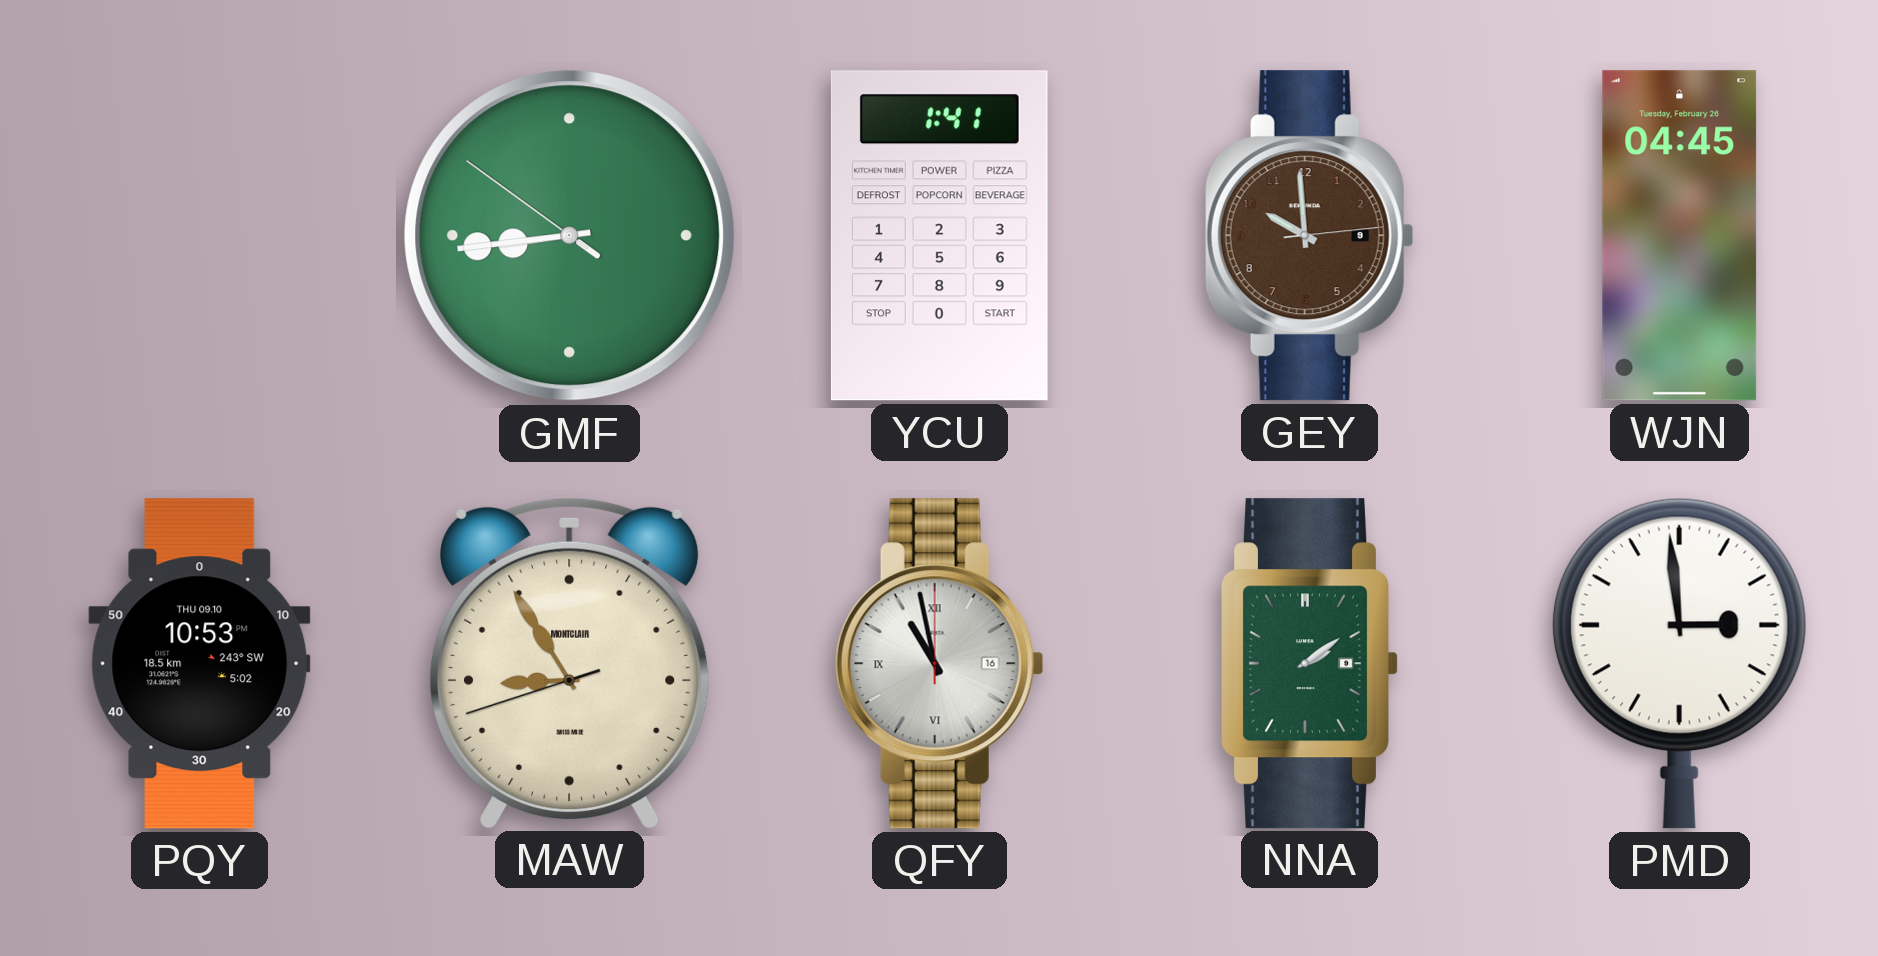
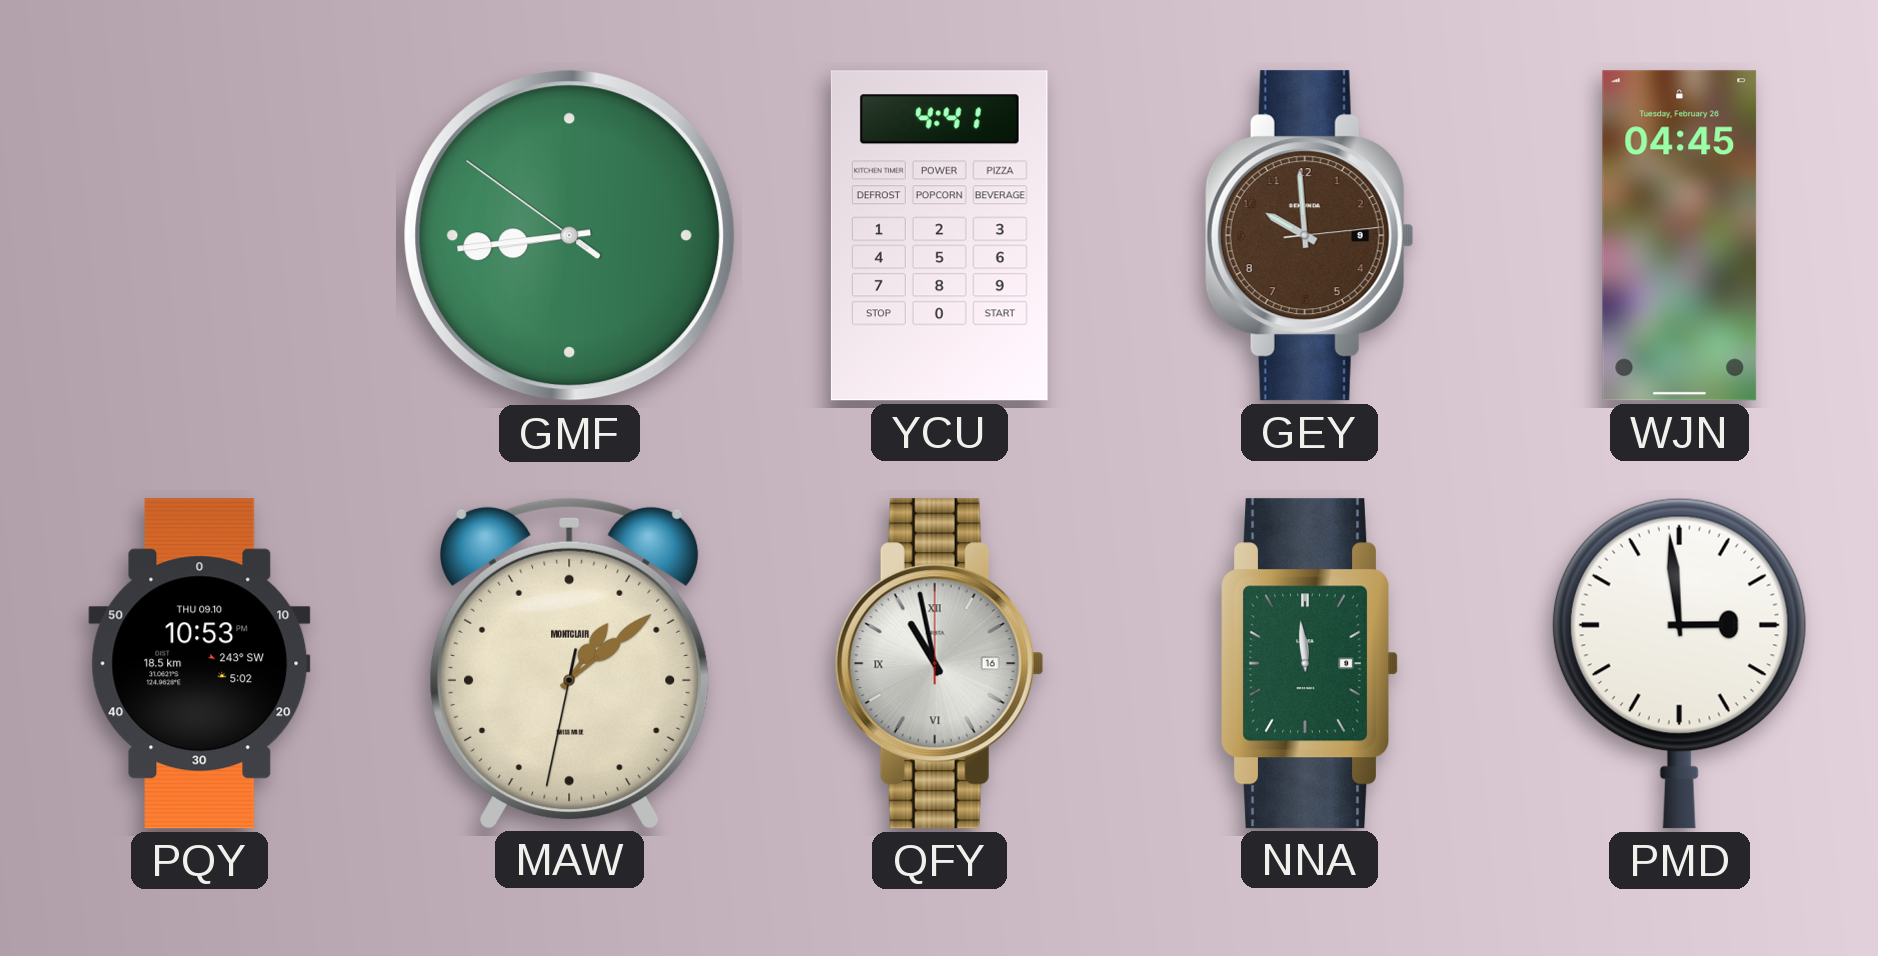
YCU: 1:41 -> 4:41 (939, 236)
MAW: 8:54 -> 1:08 (570, 663)
NNA: 2:09 -> 11:59 (1310, 664)
